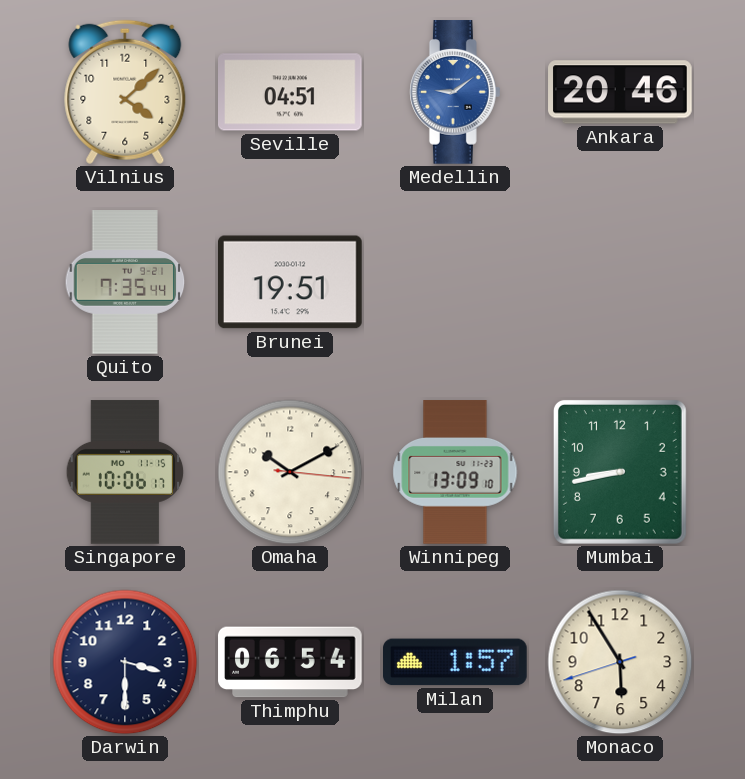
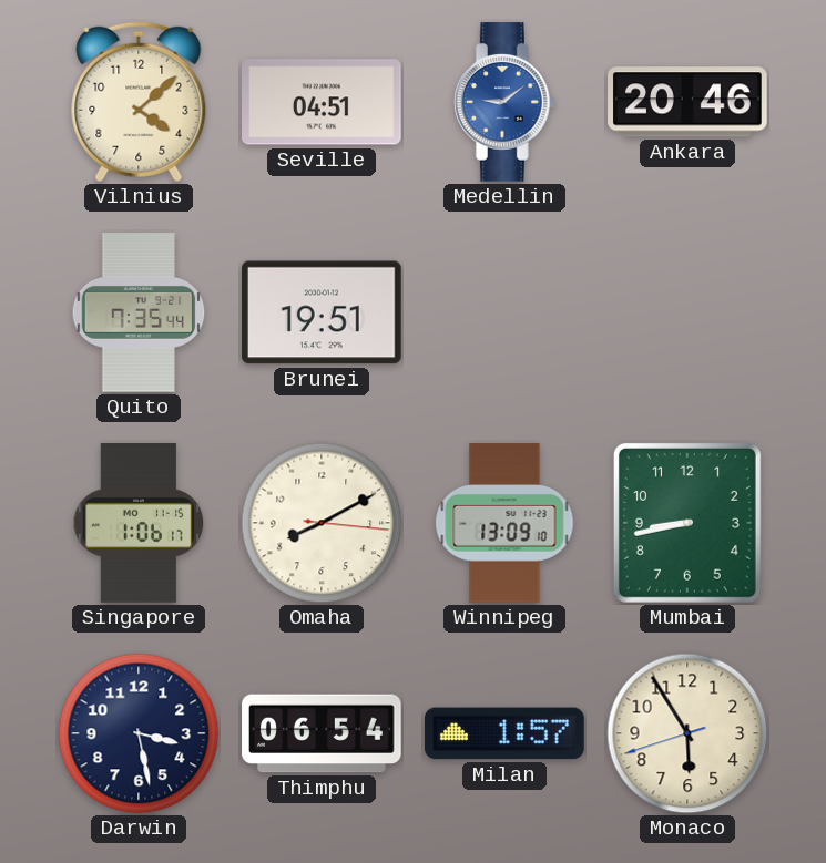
Singapore: 10:06 -> 1:06 (139, 523)
Omaha: 10:10 -> 8:10 (322, 523)
Darwin: 3:30 -> 3:28 (139, 733)
